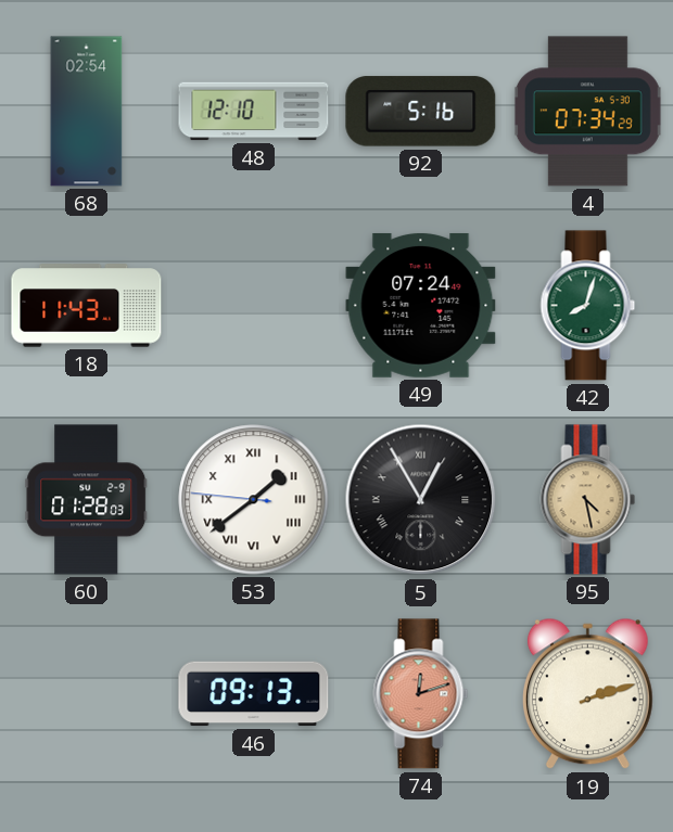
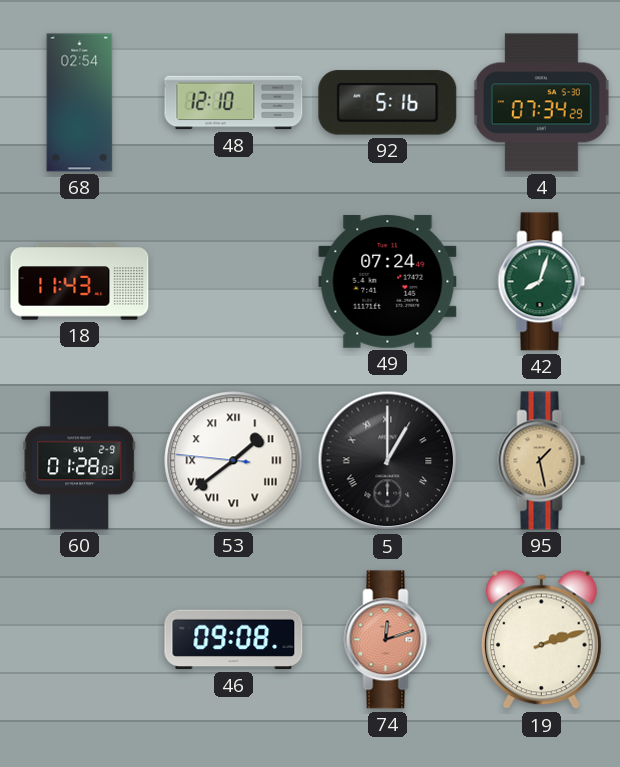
5: 12:55 -> 1:00 (388, 461)
95: 4:28 -> 1:28 (542, 461)
46: 09:13 -> 09:08 (234, 640)
